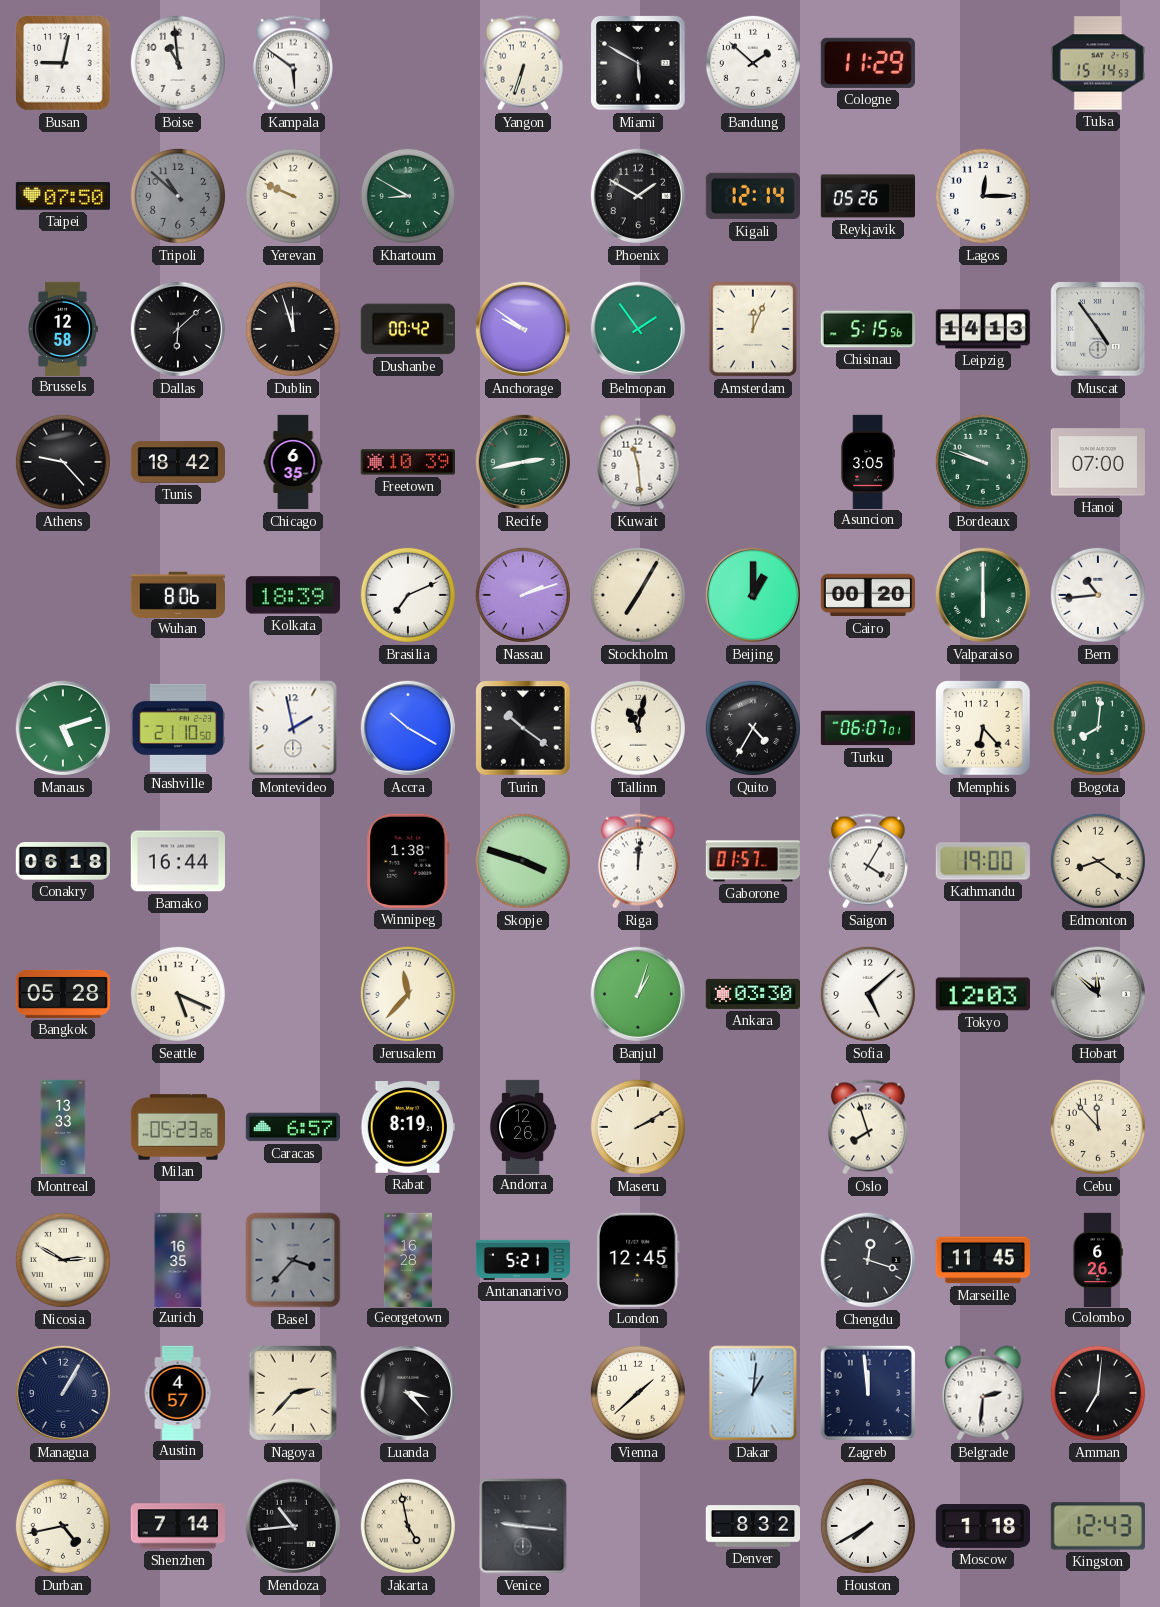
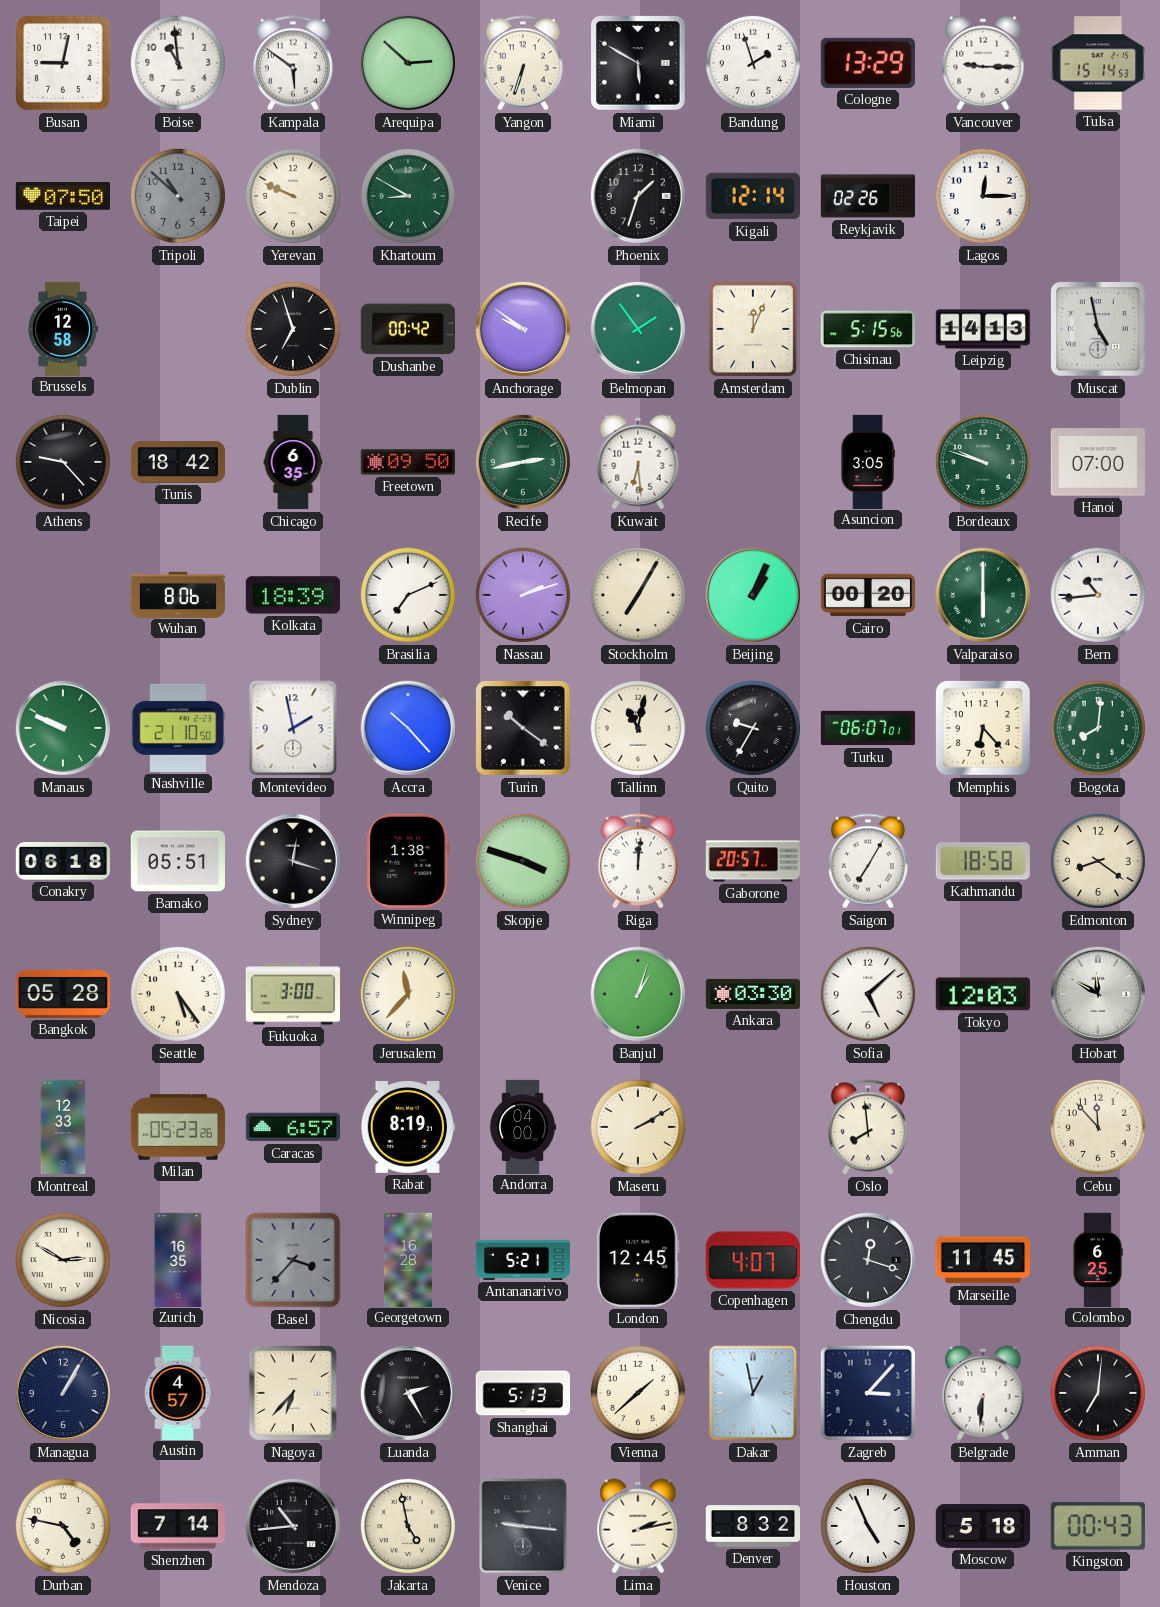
Arequipa: none -> 2:52 (408, 63)
Bandung: 1:52 -> 1:57 (753, 63)
Cologne: 11:29 -> 13:29 (868, 63)
Vancouver: none -> 9:15 (983, 63)
Phoenix: 1:50 -> 1:33 (638, 196)
Reykjavik: 05:26 -> 02:26 (867, 196)
Dallas: 6:08 -> none (178, 329)
Dublin: 11:57 -> 6:57 (293, 329)
Muscat: 4:54 -> 4:58 (1098, 329)
Freetown: 10:39 -> 09:50 (408, 462)
Kuwait: 11:29 -> 6:29 (638, 462)
Beijing: 1:00 -> 1:04 (753, 595)
Manaus: 5:12 -> 9:49 (63, 728)
Accra: 10:20 -> 10:23 (408, 728)
Quito: 4:35 -> 9:35 (753, 728)
Bamako: 16:44 -> 05:51 (178, 861)
Sydney: none -> 12:18 (293, 861)
Gaborone: 01:57 -> 20:57 (752, 861)
Saigon: 4:05 -> 7:05 (868, 861)
Kathmandu: 19:00 -> 18:58 (983, 861)
Seattle: 5:19 -> 5:24 (178, 994)
Fukuoka: none -> 3:00 (292, 994)
Hobart: 11:52 -> 11:50 (1098, 994)
Montreal: 13:33 -> 12:33 (63, 1127)
Andorra: 12:26 -> 04:00 (523, 1126)
Oslo: 7:57 -> 7:59 (868, 1127)
Copenhagen: none -> 4:07 (753, 1260)
Colombo: 6:26 -> 6:25 (1098, 1259)
Nagoya: 2:37 -> 6:37 (293, 1393)
Luanda: 3:23 -> 2:25 (408, 1393)
Shanghai: none -> 5:13 (522, 1393)
Dakar: 1:01 -> 12:58 (753, 1393)
Zagreb: 11:59 -> 3:07 (868, 1393)
Belgrade: 2:31 -> 6:31 (983, 1393)
Durban: 4:43 -> 4:47 (63, 1526)
Lima: none -> 2:13 (638, 1526)
Houston: 7:40 -> 4:56 (868, 1526)
Moscow: 1:18 -> 5:18 (982, 1527)
Kingston: 12:43 -> 00:43 (1098, 1526)
